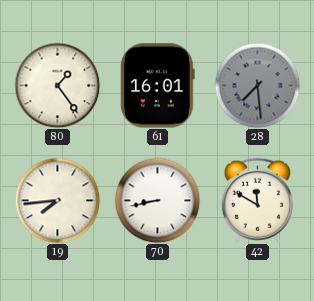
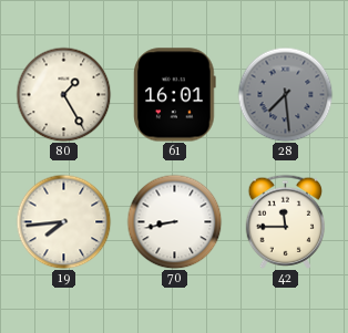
80: 1:24 -> 1:25 (63, 94)
42: 11:50 -> 11:45 (286, 221)
